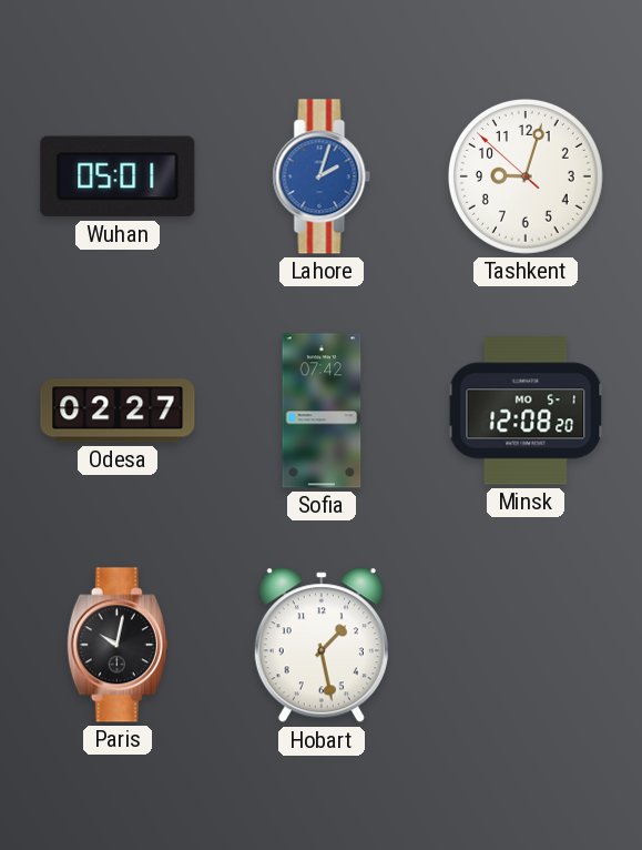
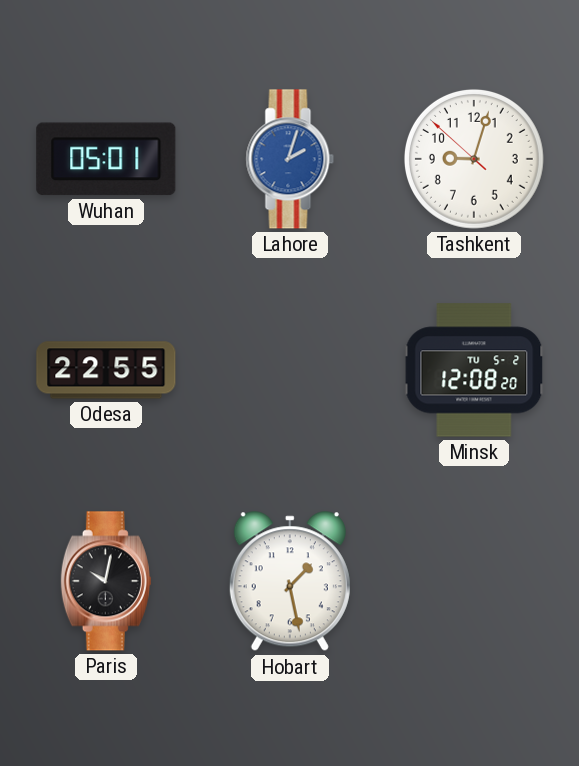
Odesa: 02:27 -> 22:55 (106, 370)
Sofia: 07:42 -> none (322, 411)
Minsk date: MO 5-1 -> TU 5-2 (474, 370)
